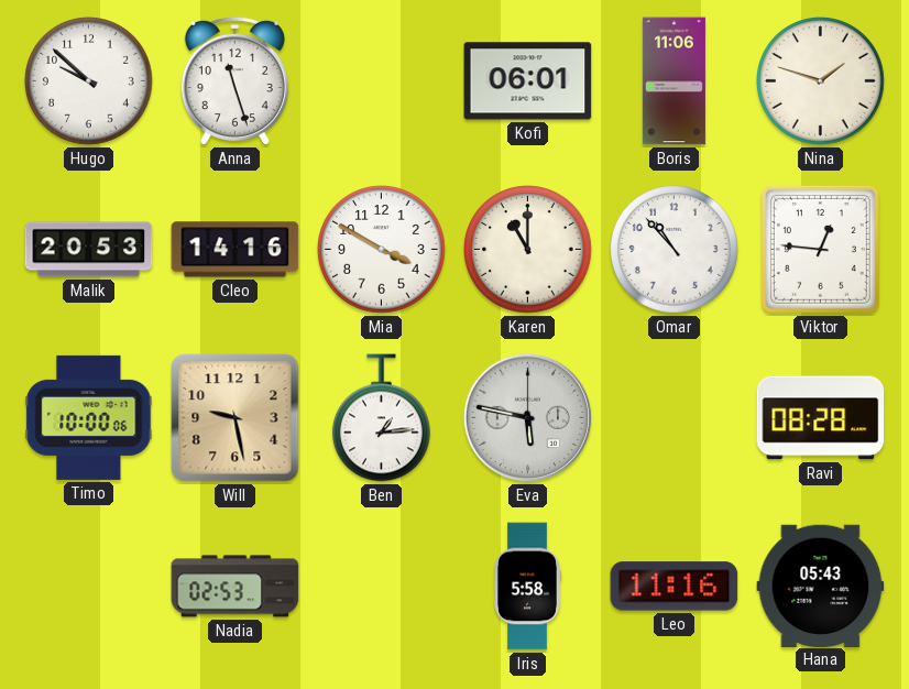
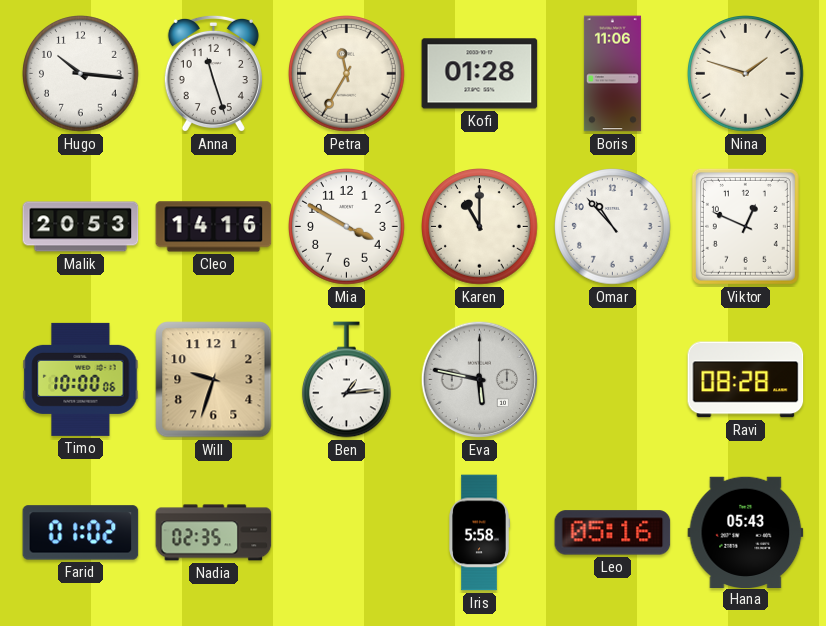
Hugo: 9:52 -> 10:16 (81, 74)
Petra: none -> 11:35 (347, 74)
Kofi: 06:01 -> 01:28 (480, 74)
Viktor: 12:46 -> 12:49 (745, 226)
Will: 9:28 -> 9:33 (214, 380)
Farid: none -> 01:02 (81, 533)
Nadia: 02:53 -> 02:35 (214, 533)
Leo: 11:16 -> 05:16 (613, 533)
